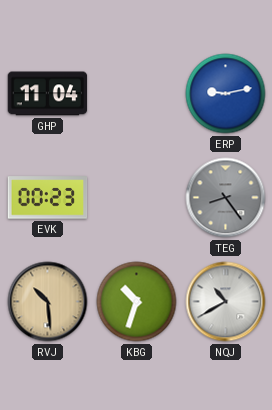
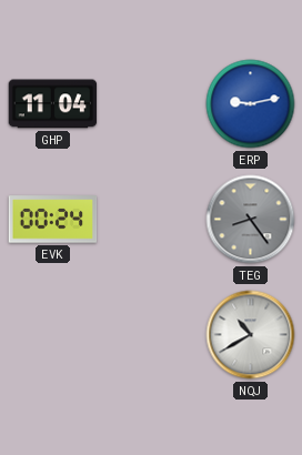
EVK: 00:23 -> 00:24 (53, 220)
RVJ: 10:29 -> none (48, 302)
KBG: 10:33 -> none (137, 302)
